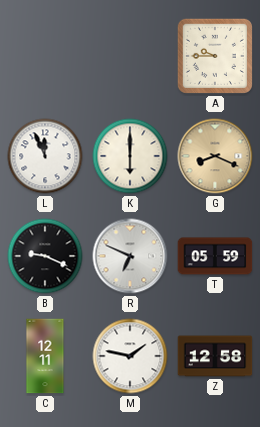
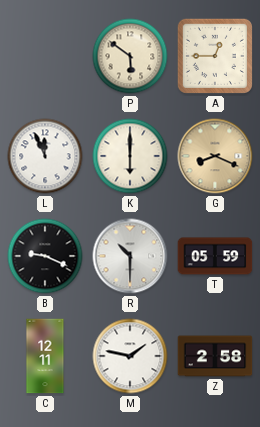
P: none -> 5:51 (130, 56)
A: 9:45 -> 12:45 (215, 56)
R: 6:49 -> 10:30 (130, 256)
Z: 12:58 -> 2:58 (215, 356)
